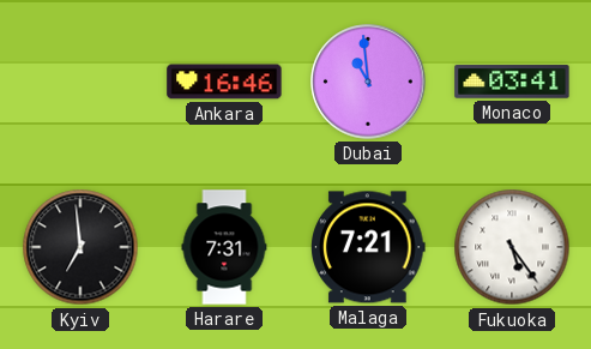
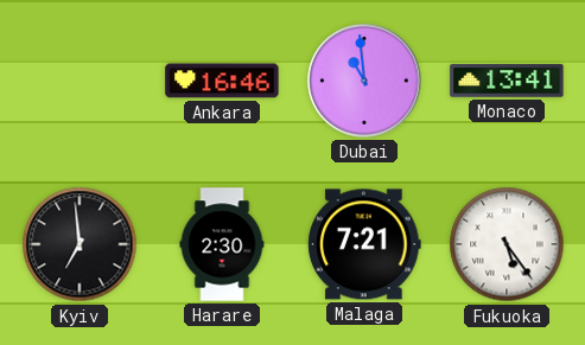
Monaco: 03:41 -> 13:41 (507, 81)
Harare: 7:31 -> 2:30 (222, 244)
